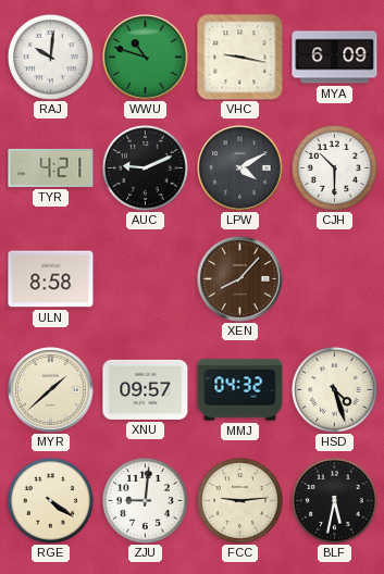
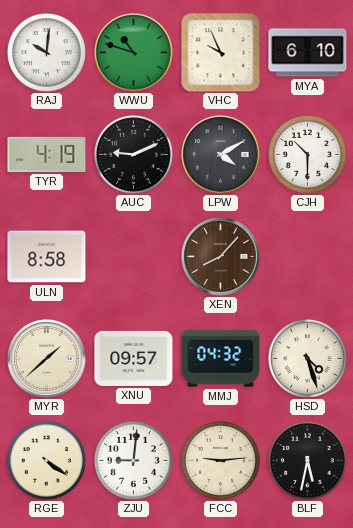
VHC: 9:17 -> 9:56 (221, 53)
MYA: 6:09 -> 6:10 (308, 53)
TYR: 4:21 -> 4:19 (47, 154)
